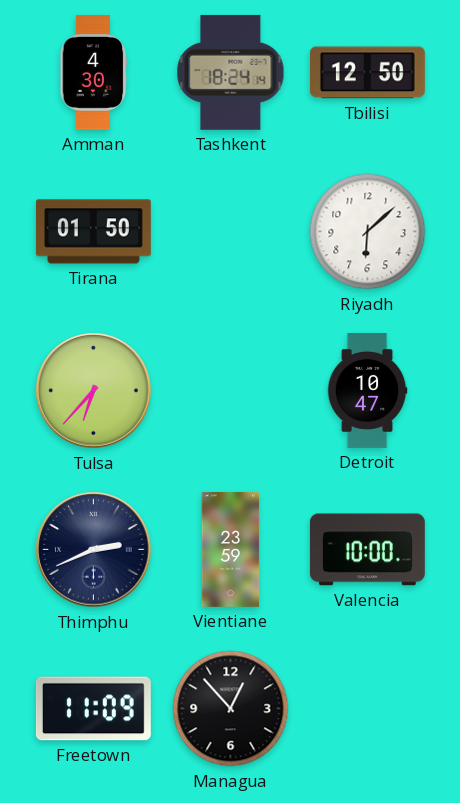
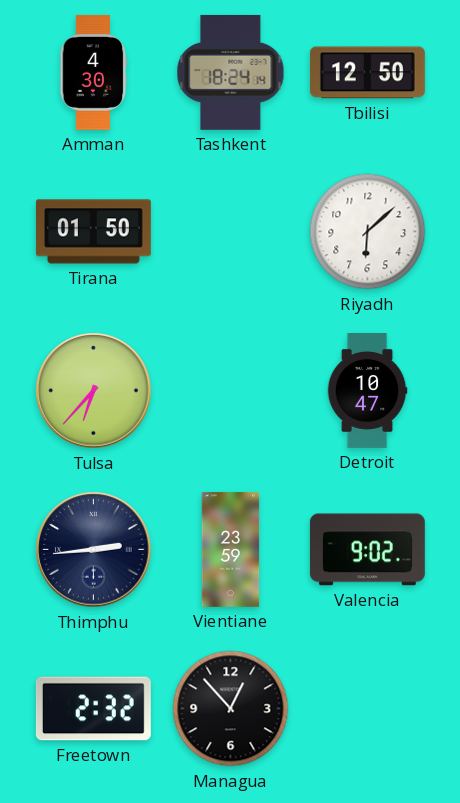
Thimphu: 2:41 -> 2:44 (94, 550)
Valencia: 10:00 -> 9:02 (367, 550)
Freetown: 11:09 -> 2:32 (93, 709)
